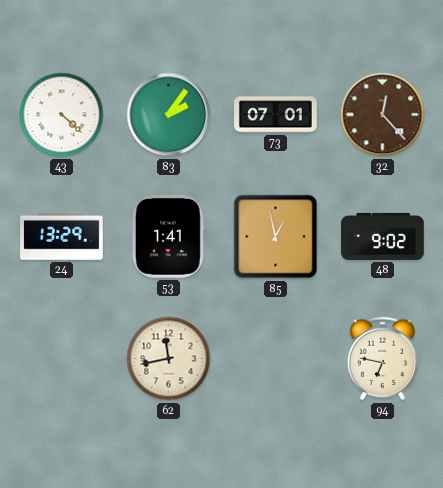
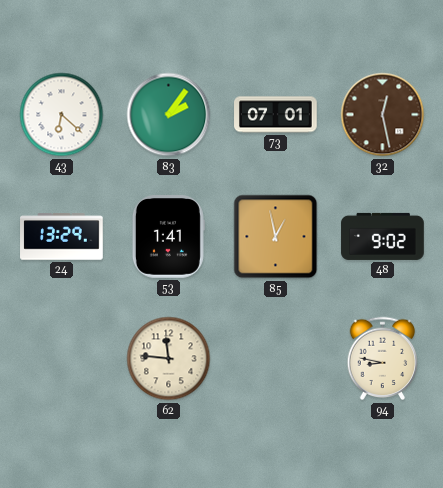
43: 4:22 -> 6:22 (62, 115)
32: 12:23 -> 12:28 (383, 115)
62: 11:43 -> 11:46 (169, 359)
94: 6:47 -> 8:47 (383, 359)
